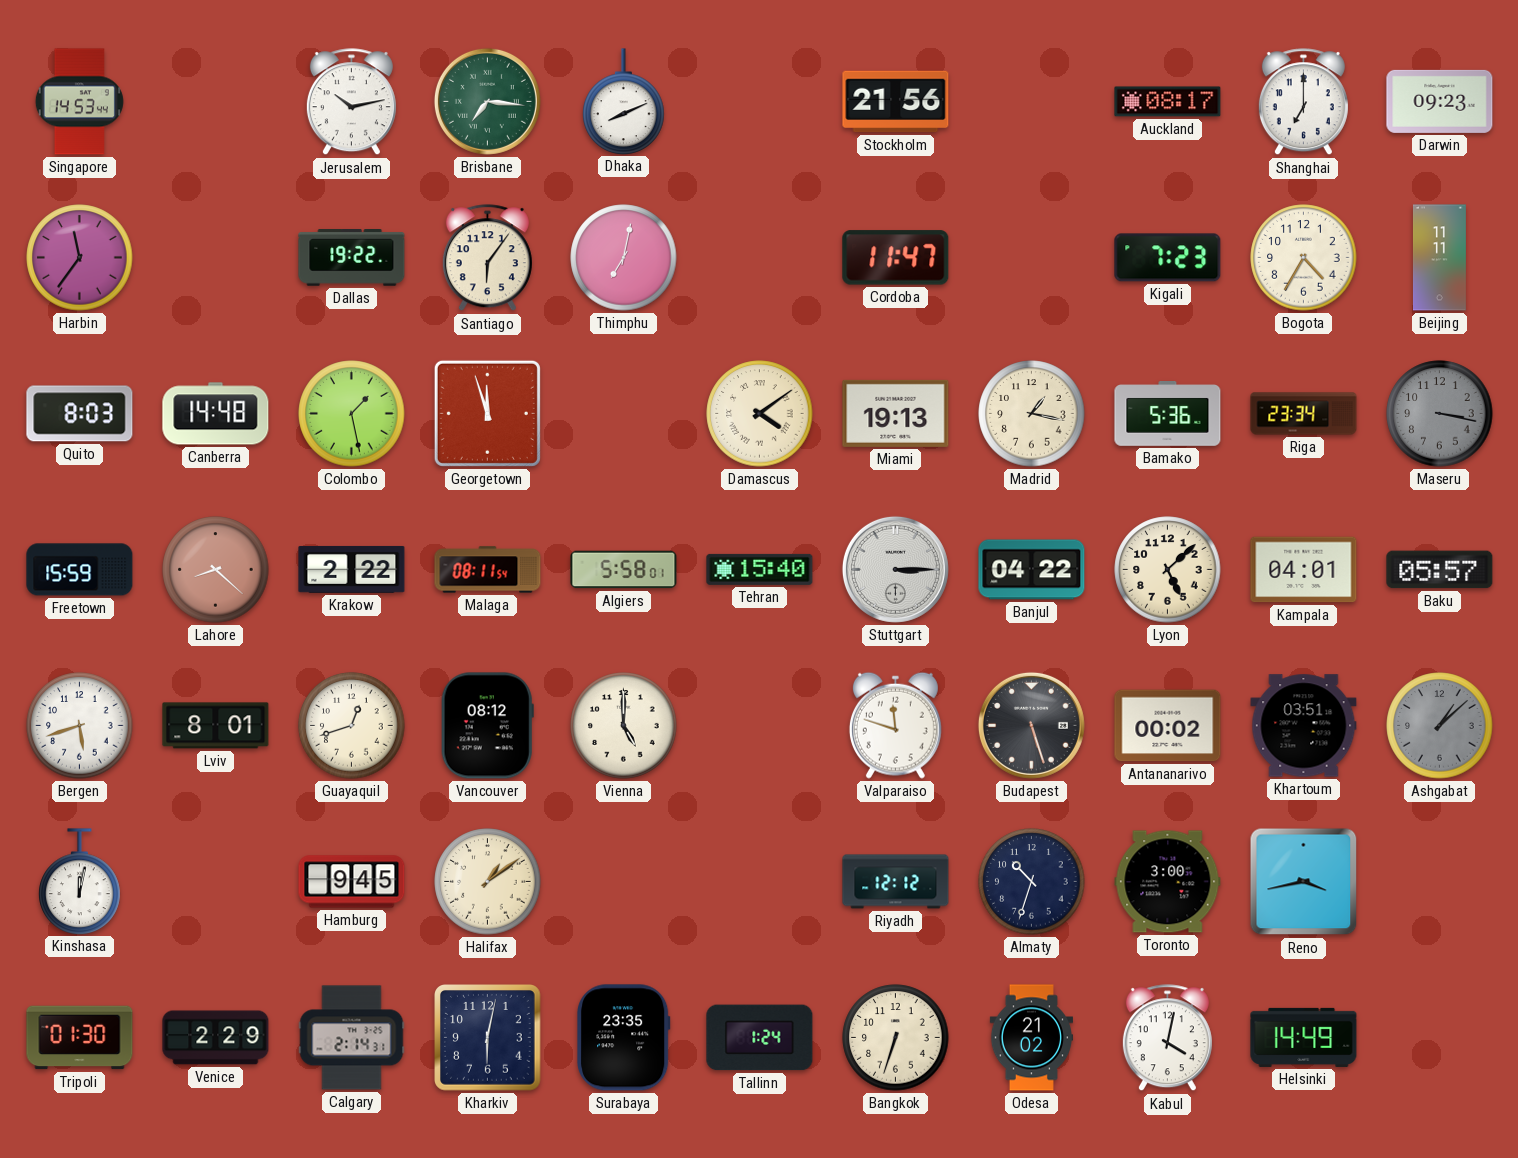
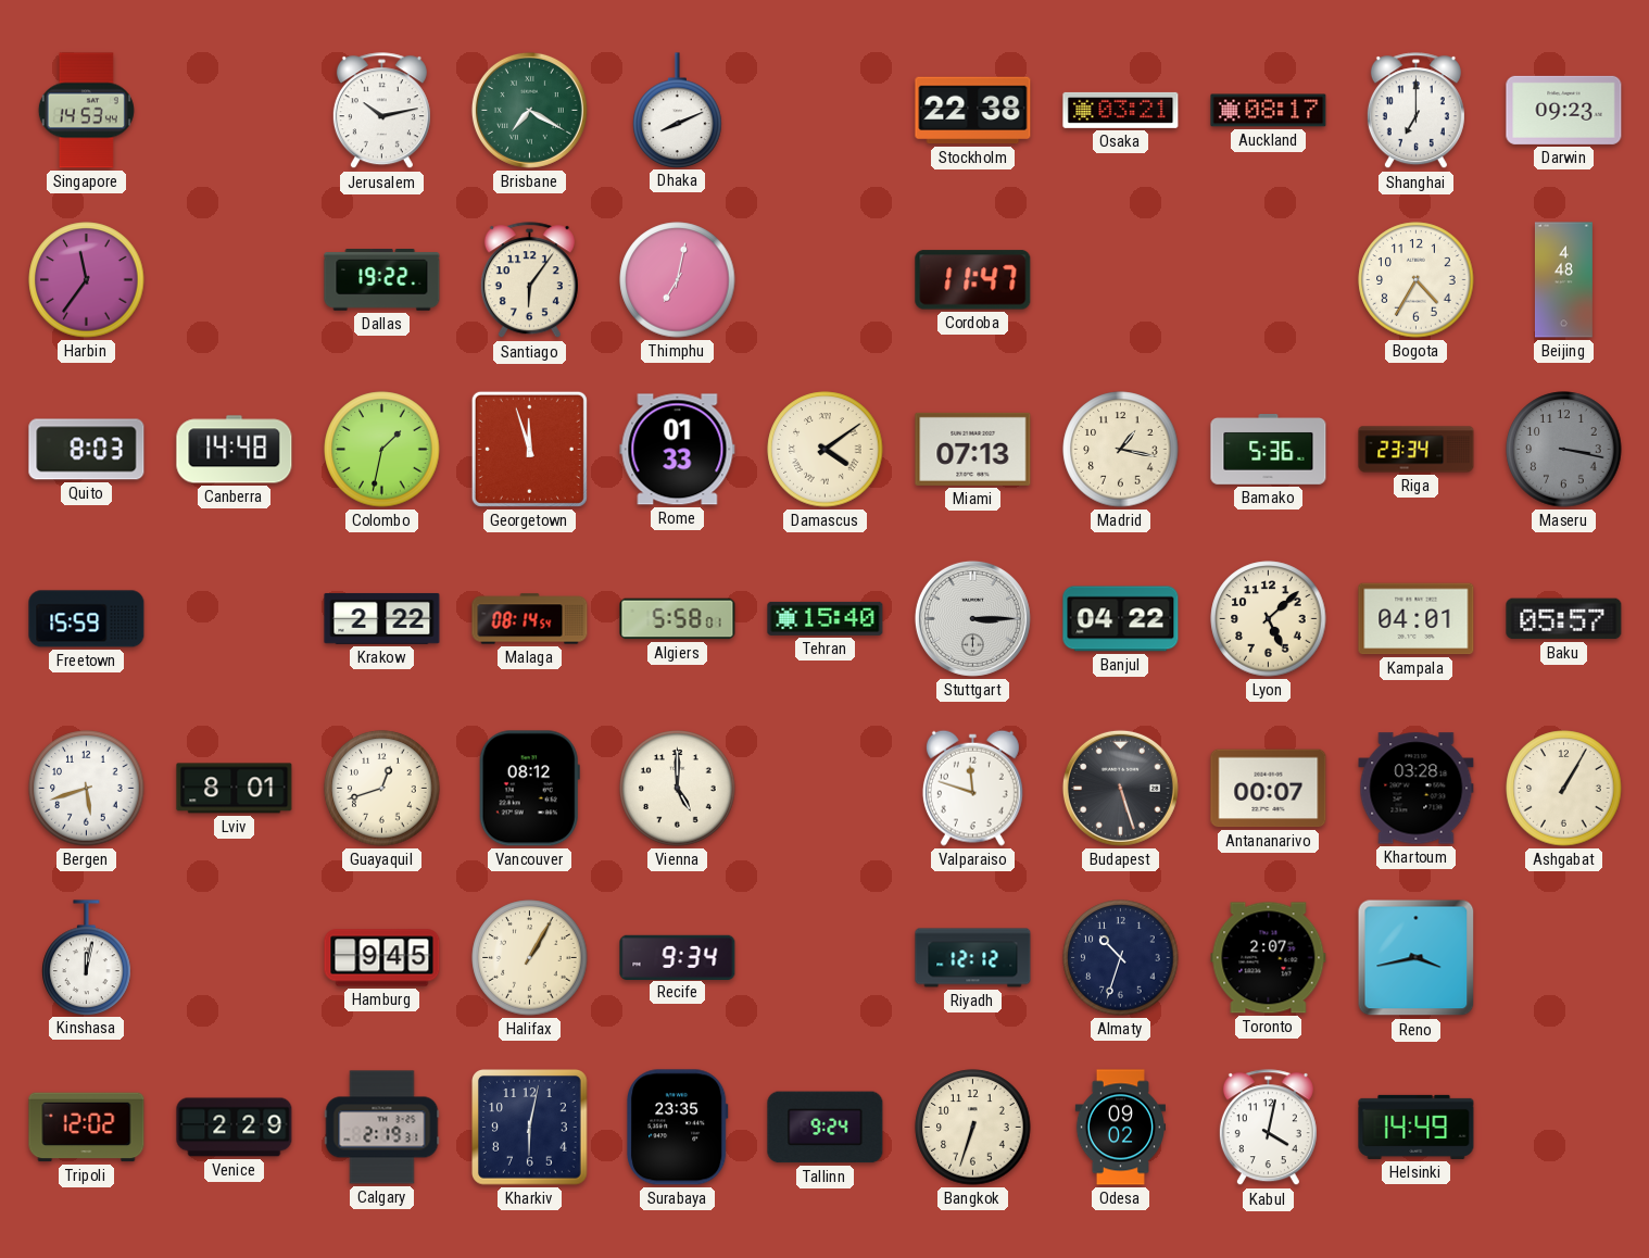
Brisbane: 7:16 -> 7:20 (529, 110)
Stockholm: 21:56 -> 22:38 (973, 111)
Osaka: none -> 03:21 (1121, 110)
Kigali: 7:23 -> none (1168, 258)
Beijing: 11:11 -> 4:48 (1563, 280)
Colombo: 1:28 -> 1:32 (382, 450)
Rome: none -> 01:33 (678, 450)
Miami: 19:13 -> 07:13 (973, 449)
Lahore: 8:22 -> none (216, 570)
Malaga: 08:11 -> 08:14 (530, 619)
Antananarivo: 00:02 -> 00:07 (1269, 789)
Khartoum: 03:51 -> 03:28 (1417, 789)
Ashgabat: 1:08 -> 1:05 (1564, 789)
Ashgabat dial: grey -> cream (1564, 789)
Halifax: 1:09 -> 1:05 (530, 958)
Recife: none -> 9:34 (678, 957)
Toronto: 3:00 -> 2:07 (1269, 958)
Tripoli: 01:30 -> 12:02 (87, 1128)
Calgary: 2:14 -> 2:19 (382, 1128)
Tallinn: 1:24 -> 9:24 (826, 1128)
Odesa: 21:02 -> 09:02 (1120, 1128)
